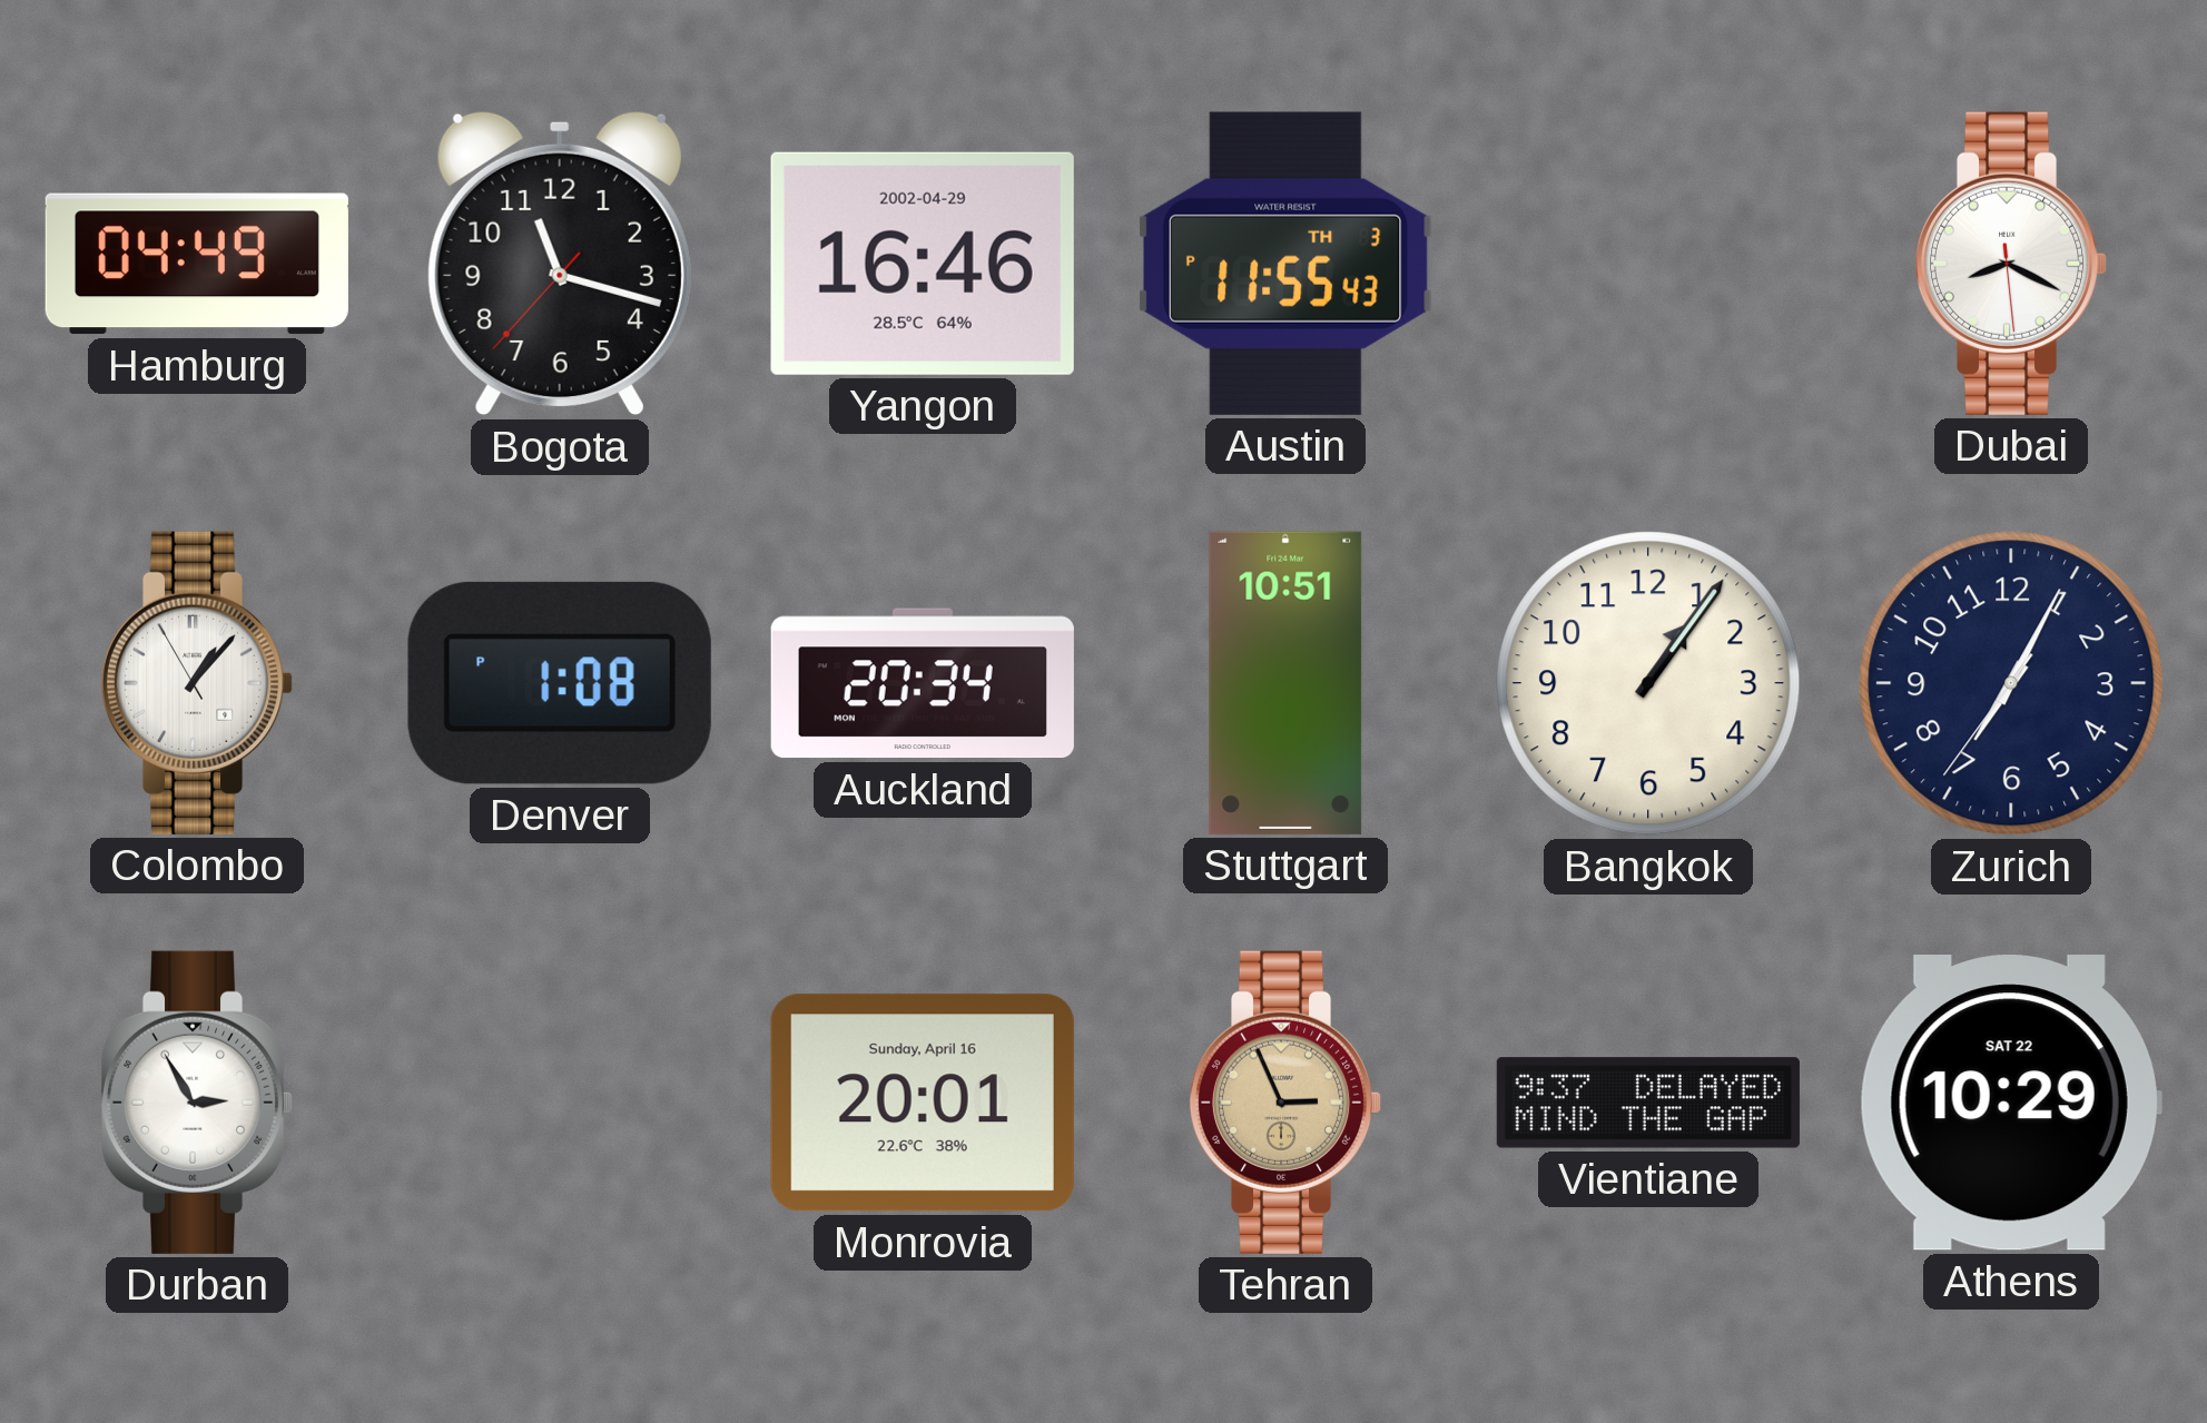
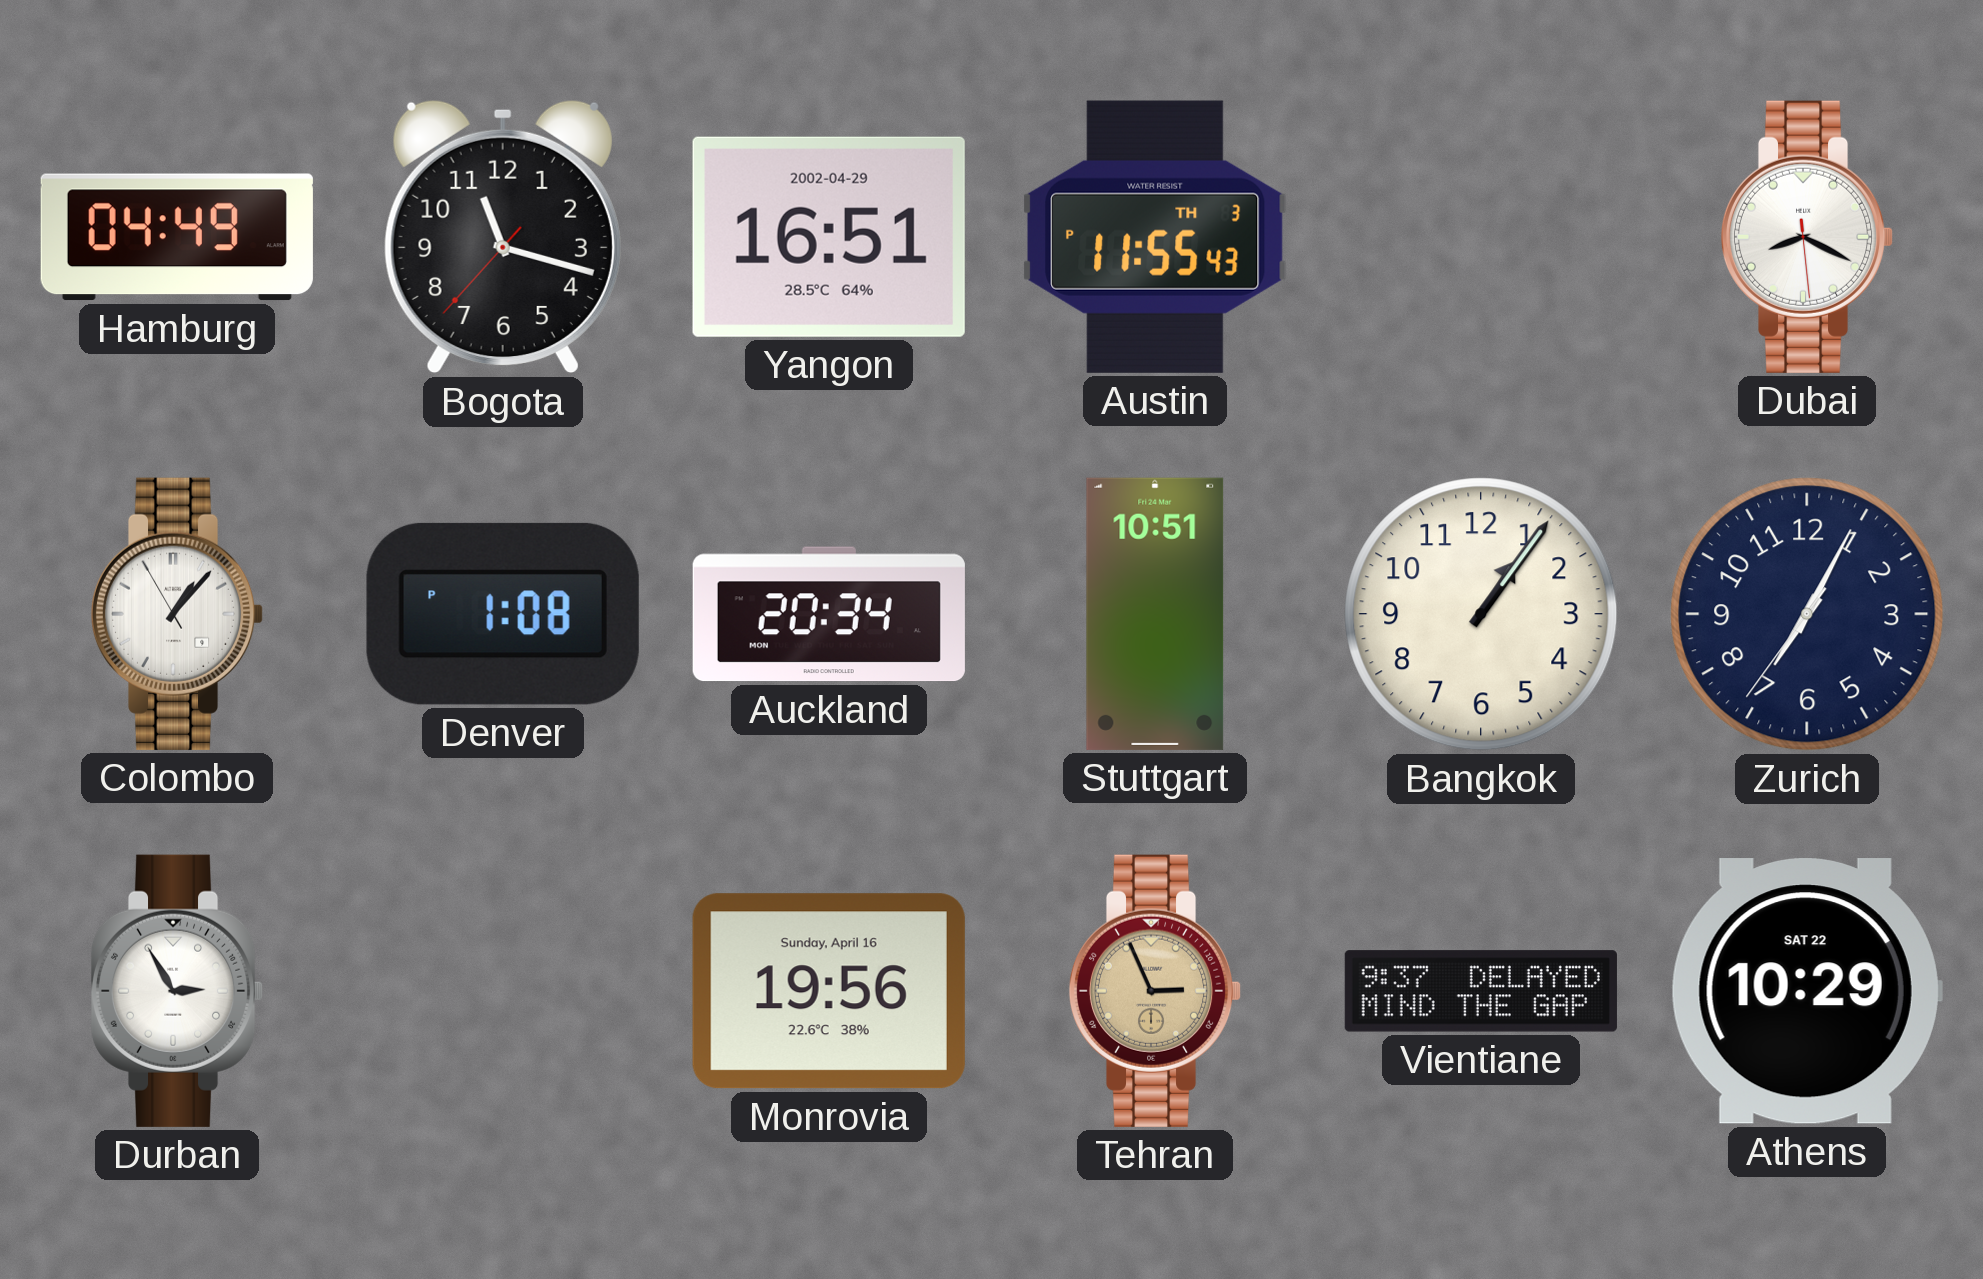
Yangon: 16:46 -> 16:51 (829, 237)
Monrovia: 20:01 -> 19:56 (829, 991)
